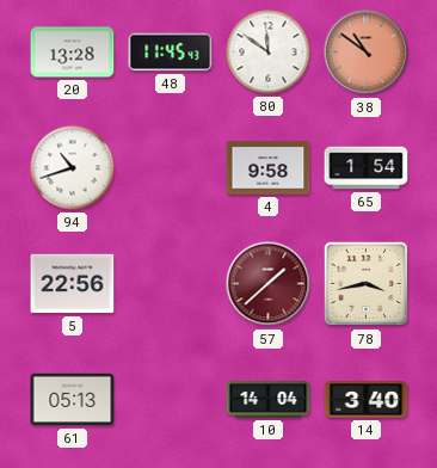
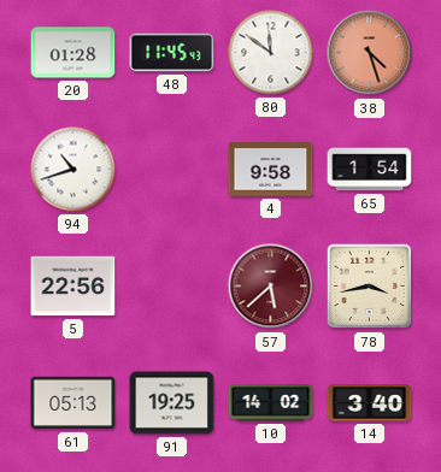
20: 13:28 -> 01:28 (73, 53)
38: 10:51 -> 4:27 (370, 53)
57: 1:38 -> 5:38 (271, 287)
91: none -> 19:25 (172, 403)
10: 14:04 -> 14:02 (271, 403)
